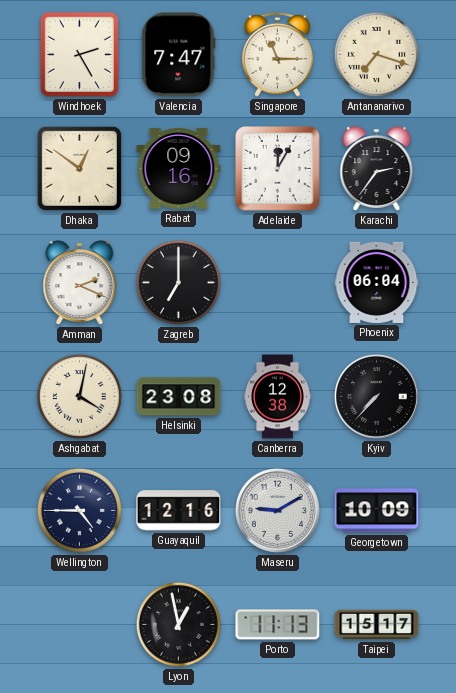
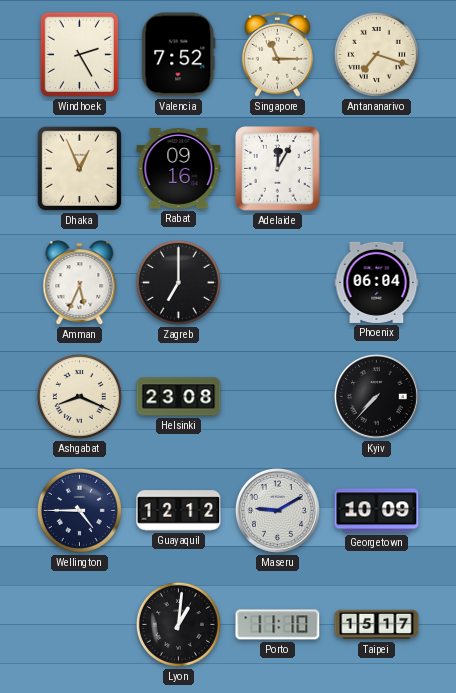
Valencia: 7:47 -> 7:52 (179, 55)
Dhaka: 12:51 -> 12:56 (79, 168)
Karachi: 2:36 -> none (377, 169)
Amman: 2:19 -> 5:34 (80, 283)
Ashgabat: 4:02 -> 8:19 (79, 396)
Canberra: 12:38 -> none (277, 397)
Guayaquil: 12:16 -> 12:12 (179, 511)
Lyon: 12:58 -> 1:01 (178, 624)
Porto: 11:13 -> 11:10 (278, 625)
